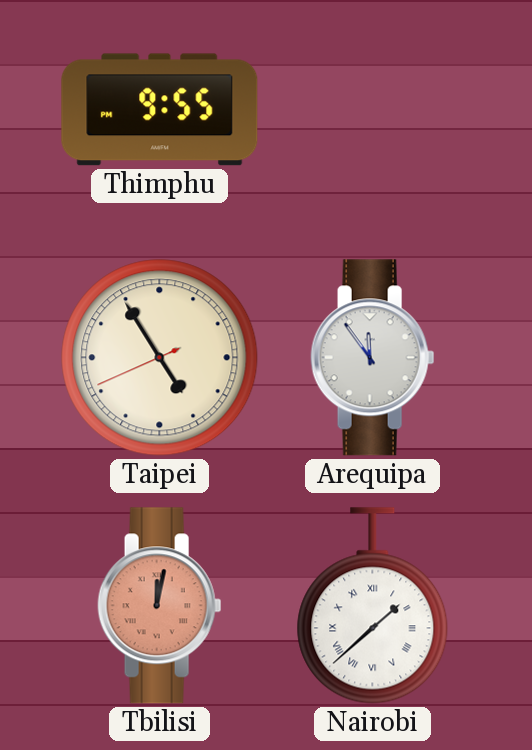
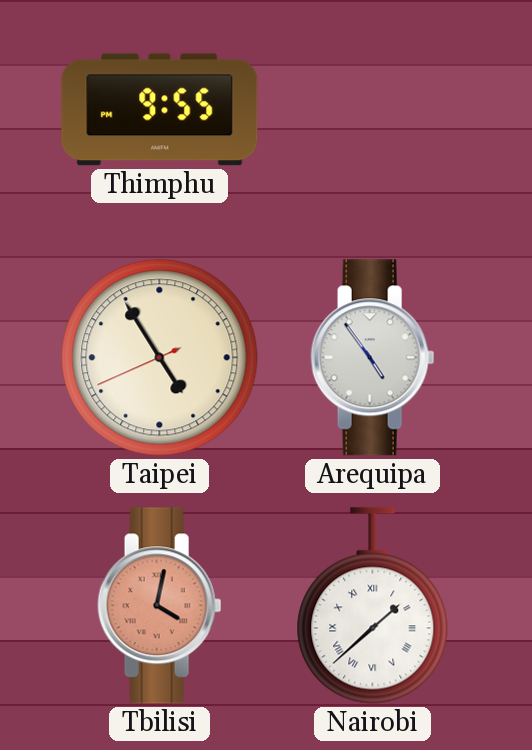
Arequipa: 11:54 -> 4:54 (373, 358)
Tbilisi: 12:02 -> 4:02 (160, 606)
